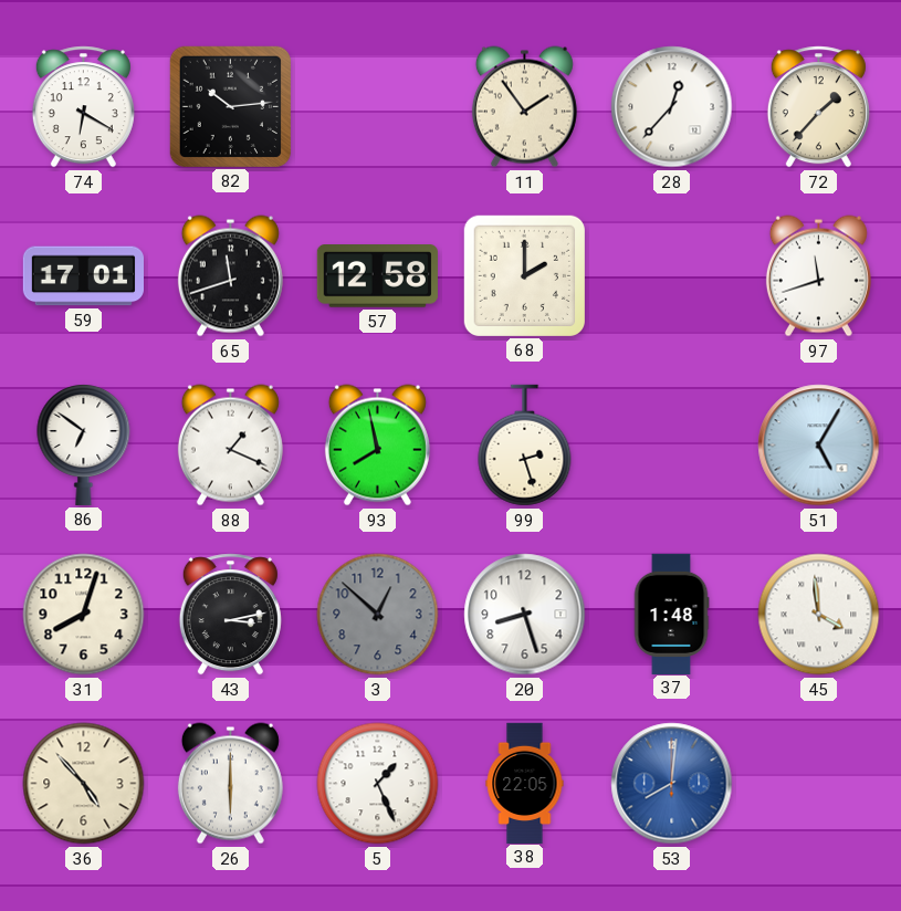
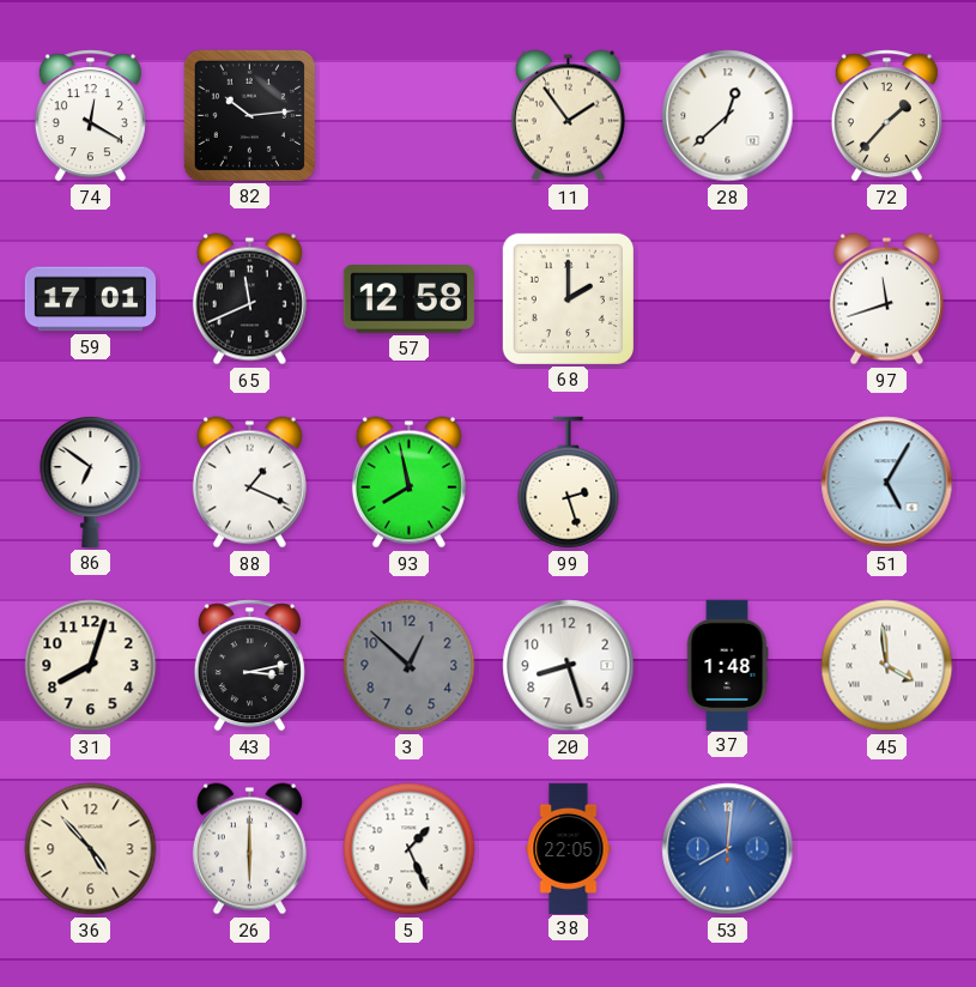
74: 6:20 -> 12:20 (90, 116)
28: 12:37 -> 12:38 (728, 116)
65: 11:42 -> 11:41 (249, 299)
